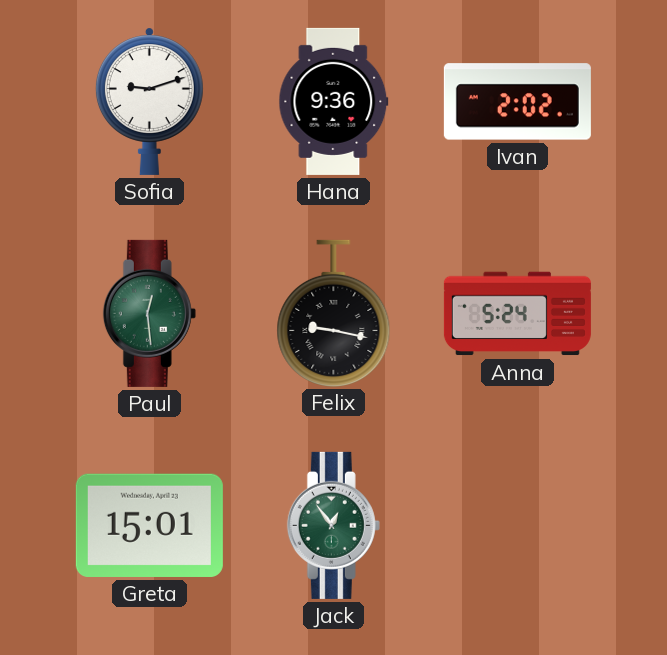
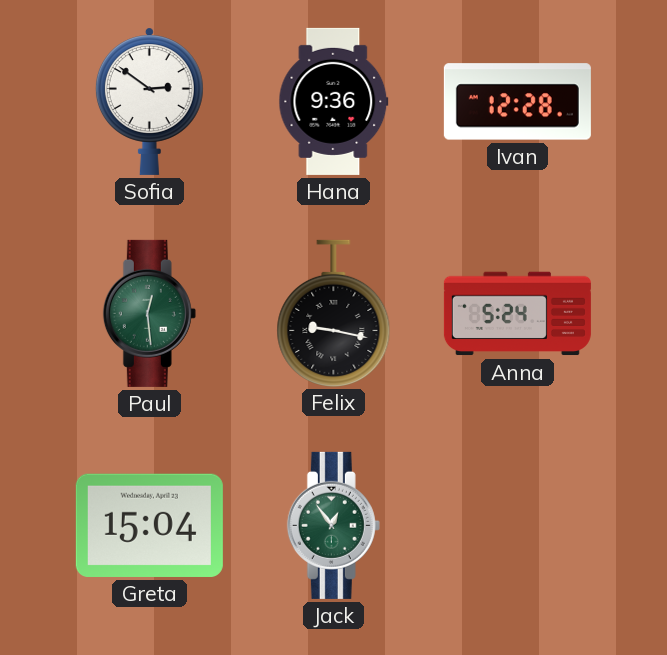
Sofia: 9:12 -> 2:51 (149, 101)
Ivan: 2:02 -> 12:28 (517, 102)
Greta: 15:01 -> 15:04 (149, 525)
